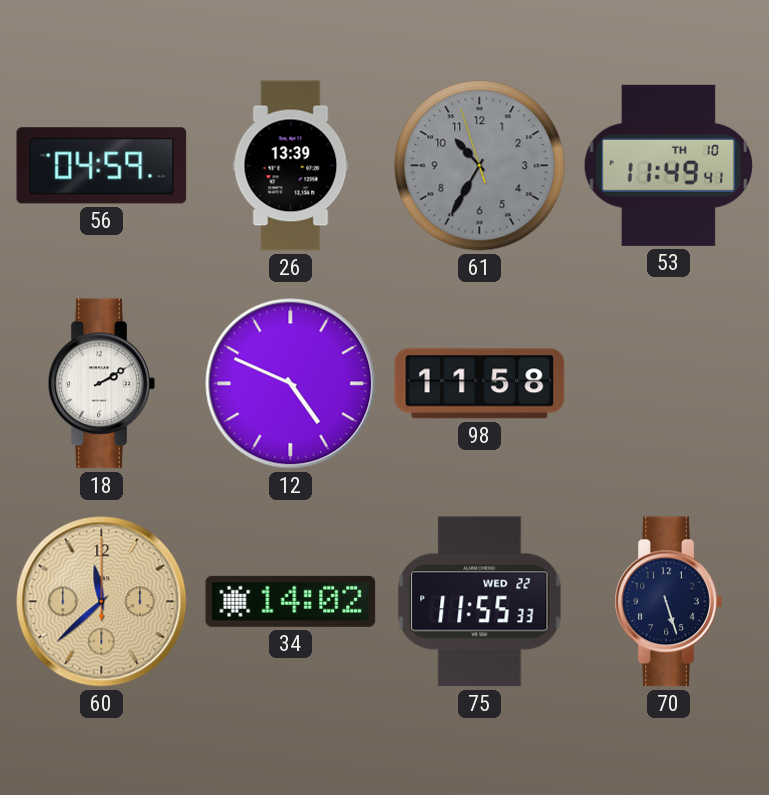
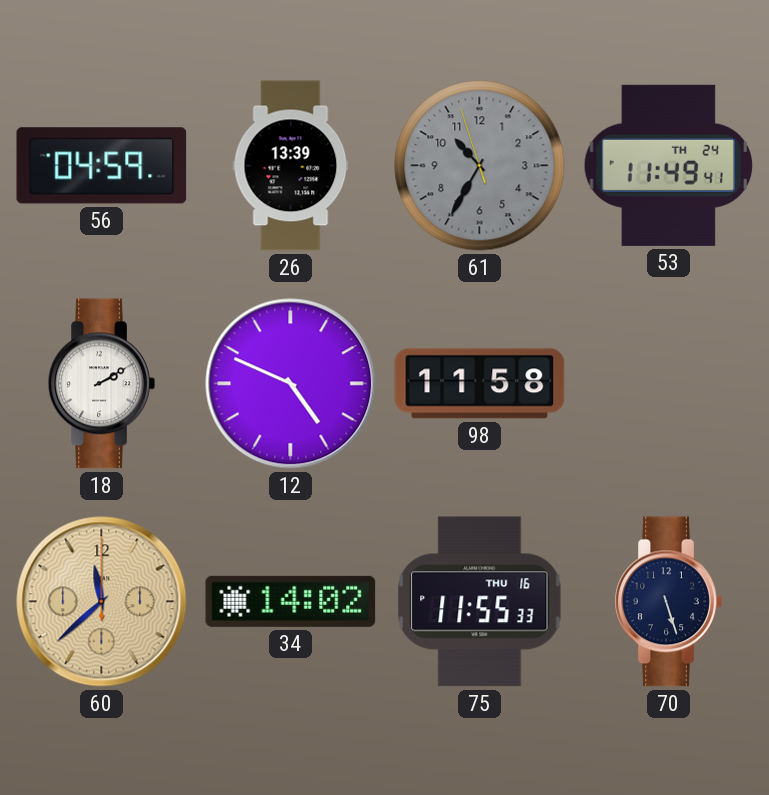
53 date: TH 10 -> TH 24 (668, 165)
75 date: WED 22 -> THU 16 (480, 602)
